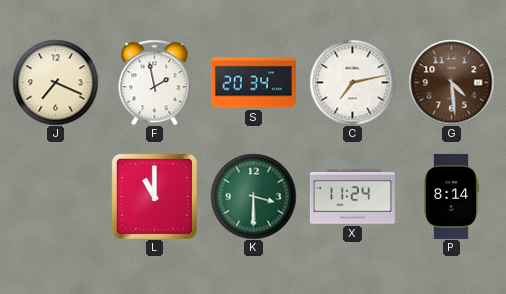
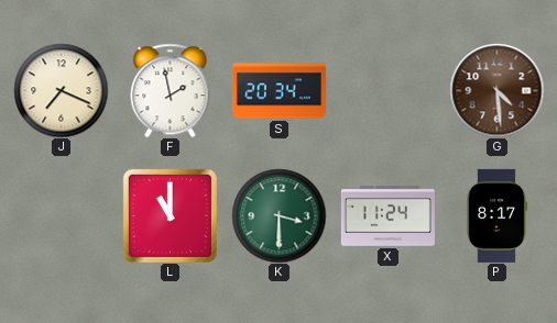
C: 7:13 -> none (352, 82)
P: 8:14 -> 8:17 (496, 215)
